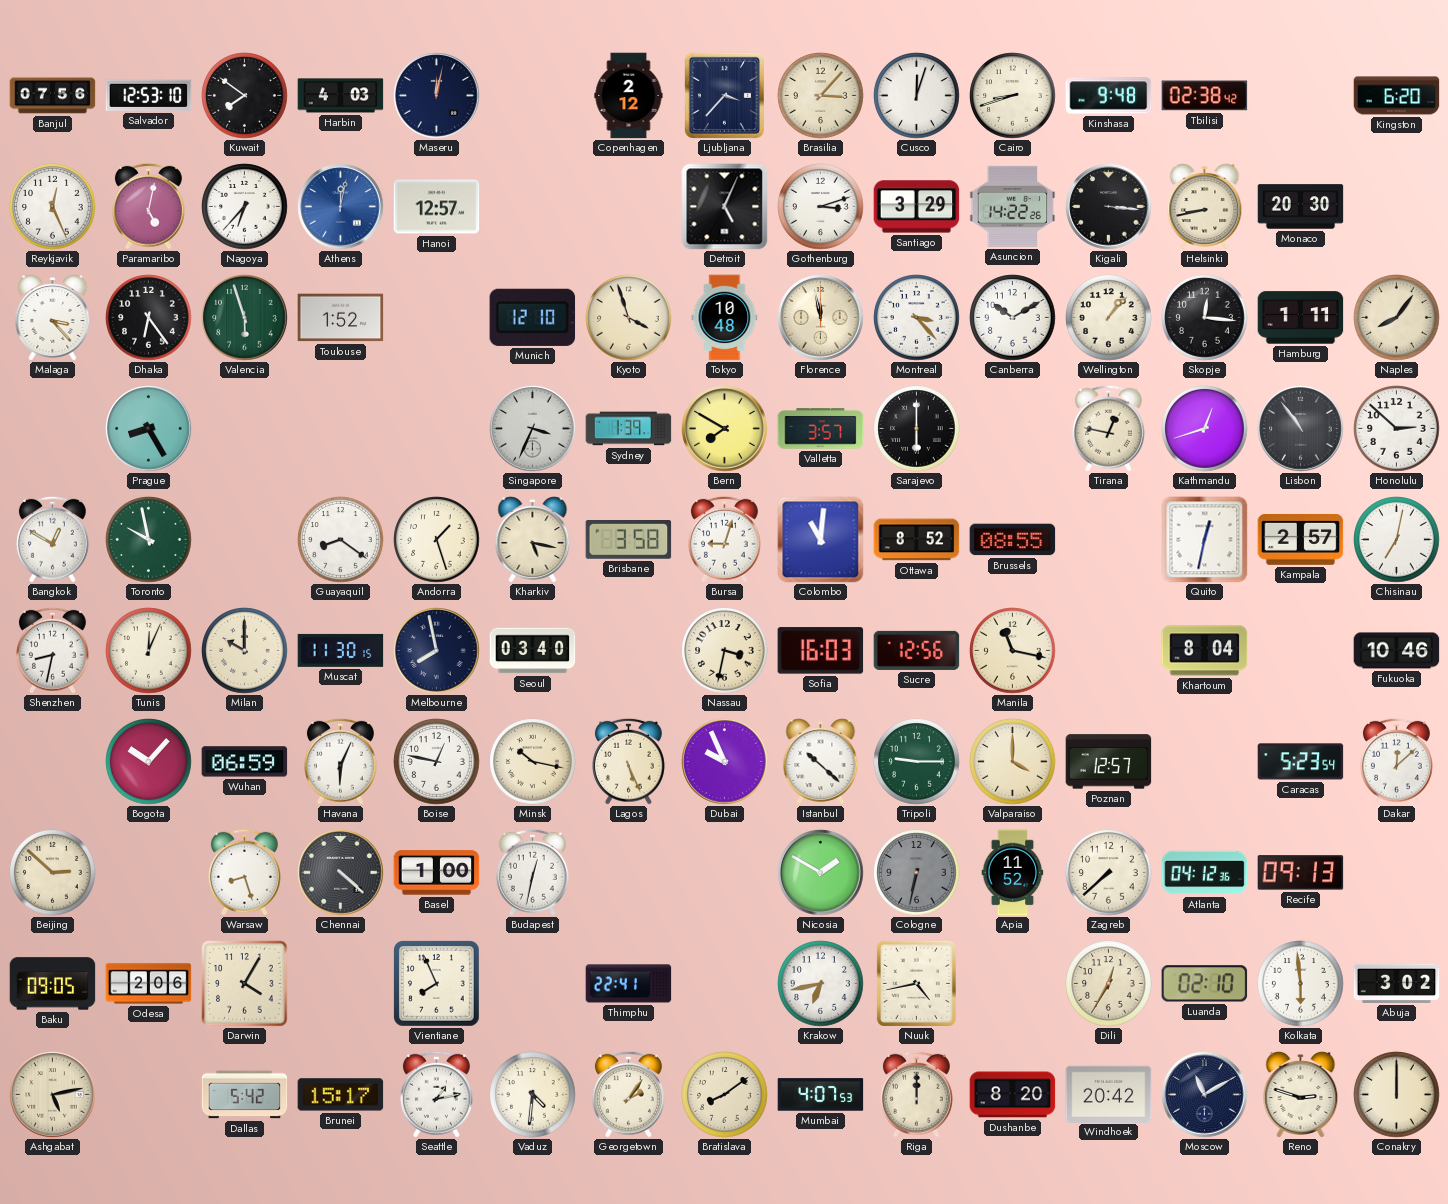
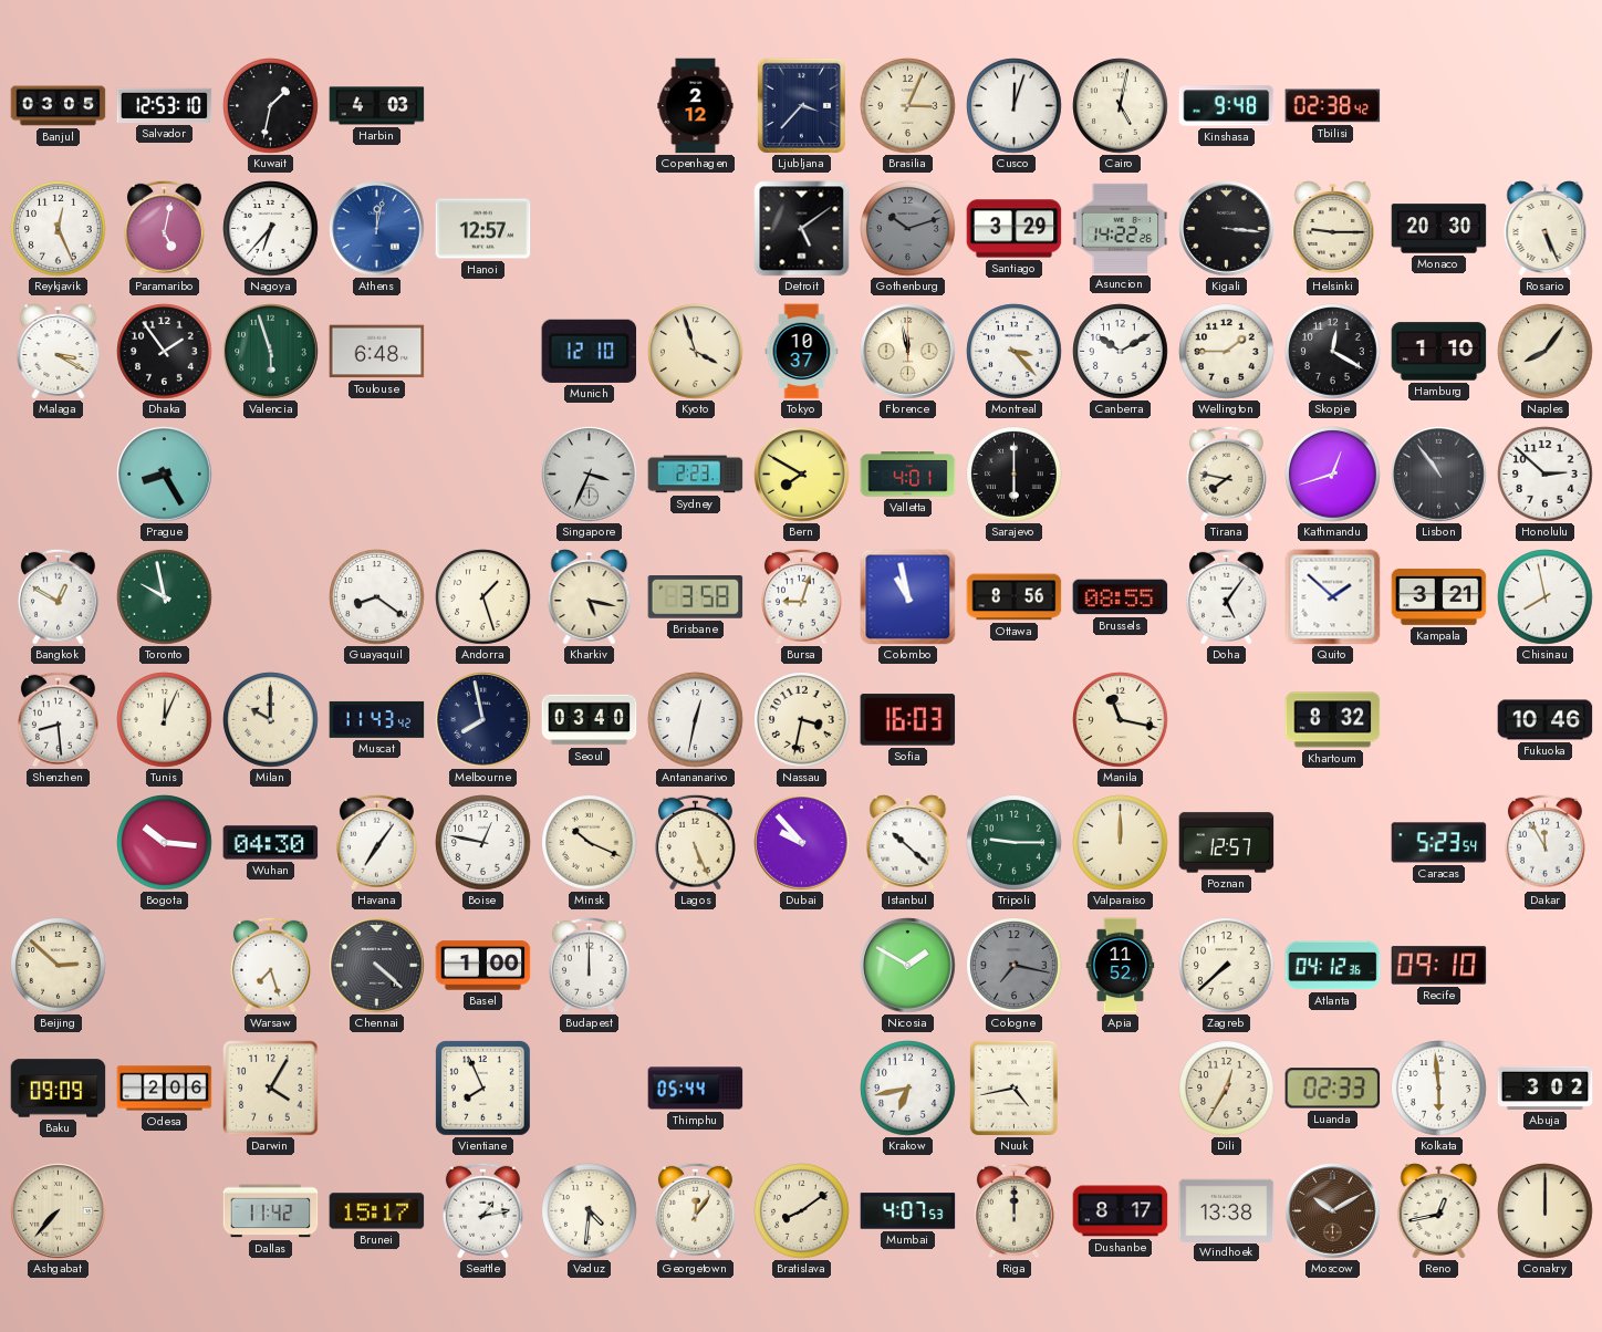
Banjul: 07:56 -> 03:05 (59, 106)
Kuwait: 7:51 -> 1:32 (271, 106)
Maseru: 12:02 -> none (437, 96)
Brasilia: 3:07 -> 3:04 (908, 106)
Cairo: 8:42 -> 5:02 (1121, 106)
Kingston: 6:20 -> none (1397, 96)
Detroit: 5:04 -> 5:09 (802, 229)
Gothenburg: 3:12 -> 10:12 (908, 229)
Gothenburg dial: white -> grey (908, 229)
Helsinki: 8:43 -> 9:15 (1333, 229)
Rosario: none -> 5:26 (1546, 229)
Malaga: 3:23 -> 3:20 (59, 352)
Dhaka: 6:24 -> 1:54 (165, 352)
Toulouse: 1:52 -> 6:48 (377, 352)
Tokyo: 10:48 -> 10:37 (802, 352)
Wellington: 1:07 -> 1:45 (1227, 352)
Skopje: 12:16 -> 12:20 (1333, 352)
Hamburg: 1:11 -> 1:10 (1439, 352)
Sydney: 1:39 -> 2:23 (696, 475)
Valletta: 3:57 -> 4:01 (908, 475)
Tirana: 12:47 -> 7:47 (1226, 474)
Colombo: 11:01 -> 10:58 (908, 597)
Ottawa: 8:52 -> 8:56 (1015, 597)
Doha: none -> 5:06 (1226, 596)
Quito: 12:32 -> 1:52 (1333, 597)
Kampala: 2:57 -> 3:21 (1439, 596)
Chisinau: 7:02 -> 7:58 (1546, 597)
Shenzhen: 8:32 -> 8:29 (58, 719)
Muscat: 11:30 -> 11:43 (377, 719)
Antananarivo: none -> 12:32 (696, 720)
Sucre: 12:56 -> none (917, 650)
Khartoum: 8:04 -> 8:32 (1333, 720)
Bogota: 10:07 -> 10:16 (165, 843)
Wuhan: 06:59 -> 04:30 (271, 843)
Havana: 6:04 -> 7:06 (376, 842)
Minsk: 10:17 -> 10:19 (590, 843)
Dubai: 9:56 -> 9:53 (802, 843)
Valparaiso: 4:00 -> 12:00 (1121, 843)
Dakar: 12:08 -> 11:55 (1544, 842)
Warsaw: 8:27 -> 7:27 (270, 965)
Budapest: 12:32 -> 12:00 (589, 965)
Cologne: 6:32 -> 7:17 (1015, 966)
Recife: 09:13 -> 09:10 (1439, 966)
Baku: 09:05 -> 09:09 (59, 1089)
Thimphu: 22:41 -> 05:44 (696, 1089)
Luanda: 02:10 -> 02:33 (1333, 1089)
Ashgabat: 5:13 -> 7:37 (59, 1211)
Dallas: 5:42 -> 11:42 (271, 1211)
Georgetown: 2:06 -> 12:06 (695, 1210)
Dushanbe: 8:20 -> 8:17 (1121, 1211)
Windhoek: 20:42 -> 13:38 (1227, 1210)
Moscow: 11:10 -> 10:10 (1333, 1211)
Moscow dial: navy -> brown (1333, 1211)
Reno: 2:48 -> 12:43 (1439, 1211)
